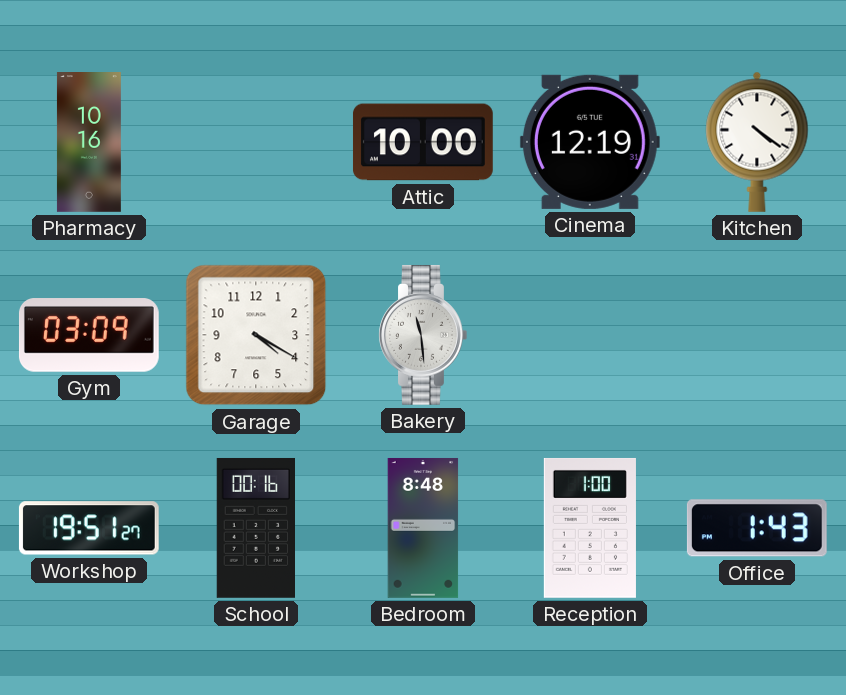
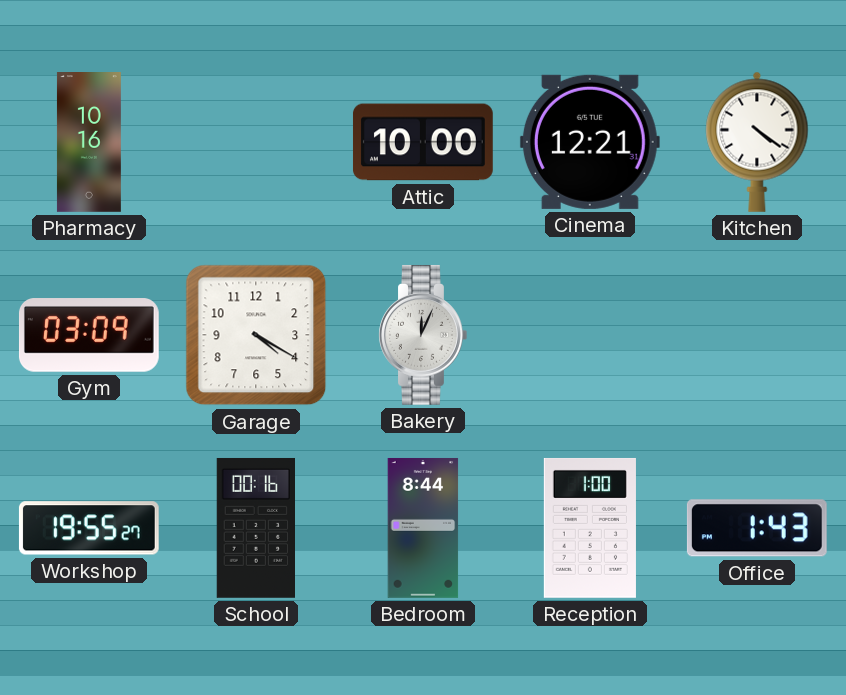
Cinema: 12:19 -> 12:21 (590, 142)
Bakery: 11:29 -> 12:04 (423, 335)
Workshop: 19:51 -> 19:55 (89, 528)
Bedroom: 8:48 -> 8:44 (423, 528)
